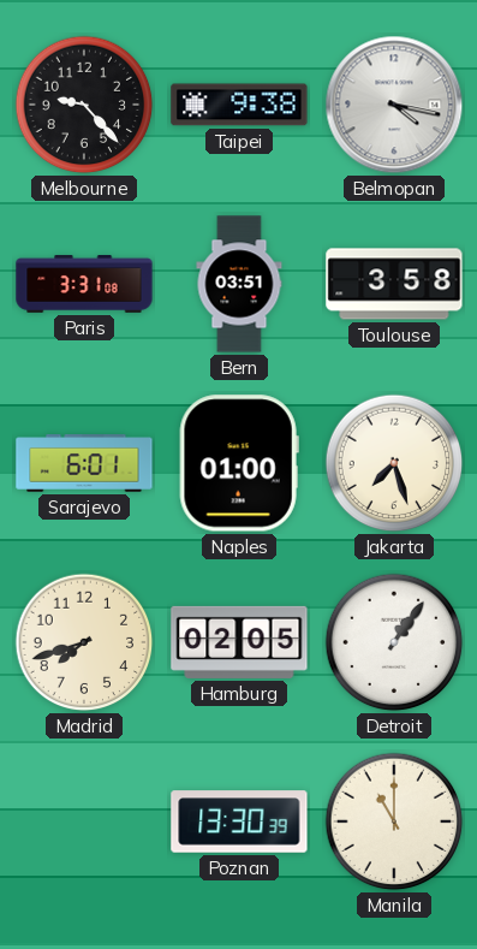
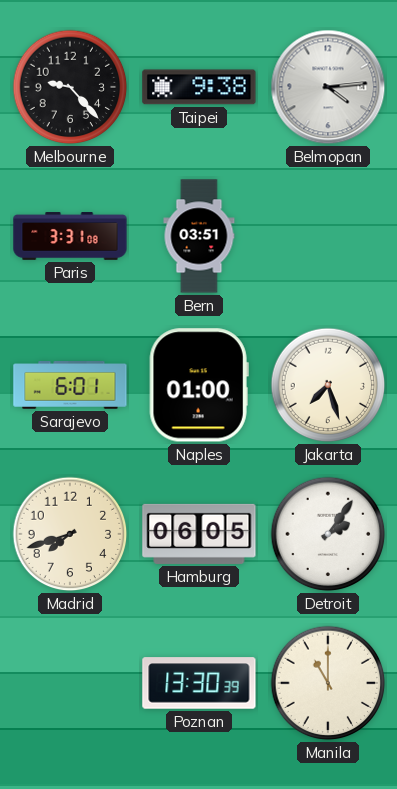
Belmopan: 4:17 -> 4:14 (328, 87)
Toulouse: 3:58 -> none (394, 284)
Hamburg: 02:05 -> 06:05 (199, 534)
Detroit: 1:06 -> 2:06 (328, 534)
